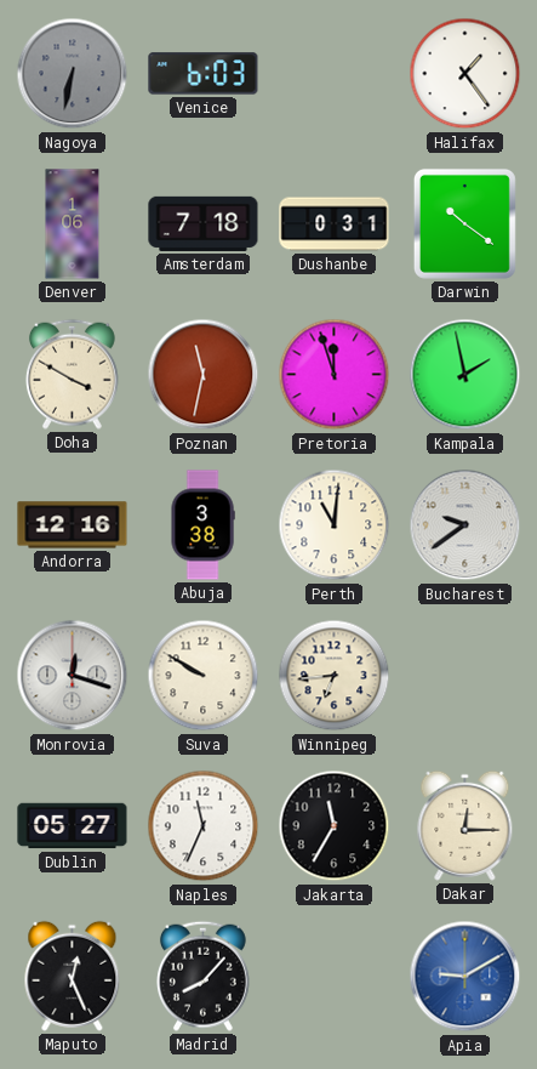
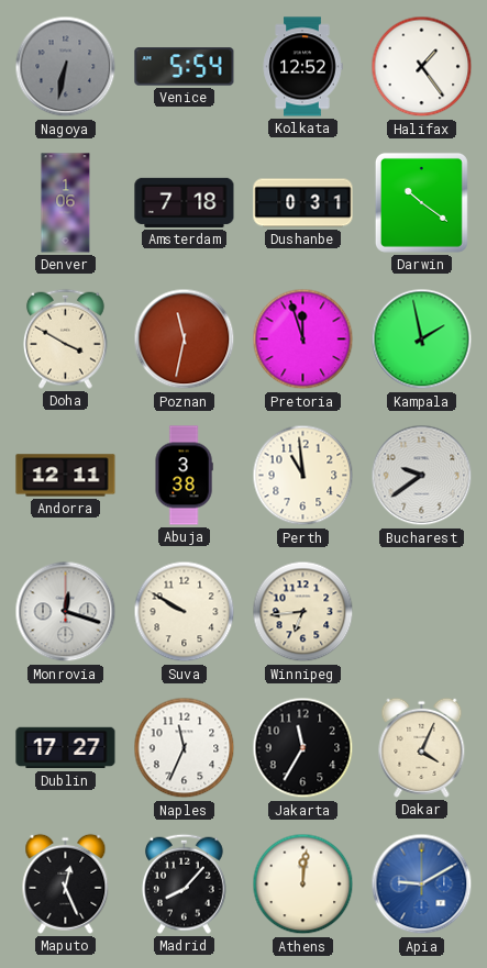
Venice: 6:03 -> 5:54 (185, 67)
Kolkata: none -> 12:52 (302, 67)
Andorra: 12:16 -> 12:11 (66, 476)
Perth: 11:01 -> 10:59 (303, 476)
Dublin: 05:27 -> 17:27 (66, 748)
Dakar: 12:15 -> 4:04 (422, 747)
Athens: none -> 12:01 (303, 884)
